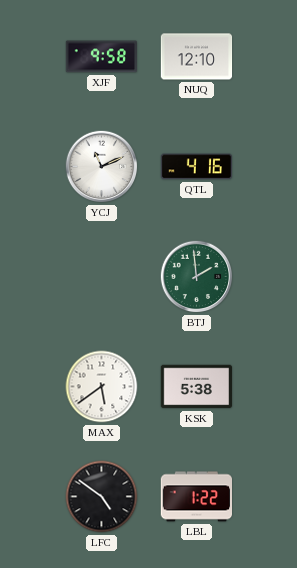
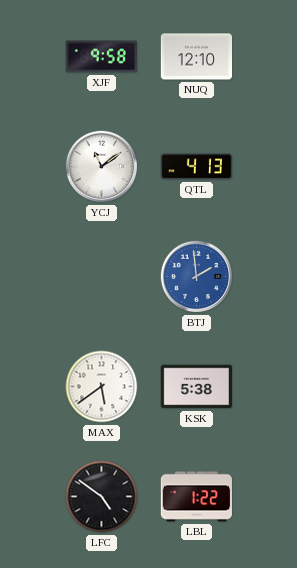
YCJ: 11:11 -> 11:09 (102, 167)
QTL: 4:16 -> 4:13 (196, 167)
BTJ dial: green -> blue (197, 277)
